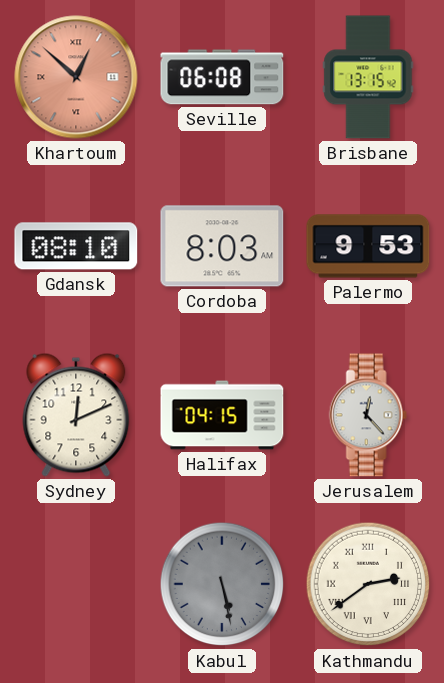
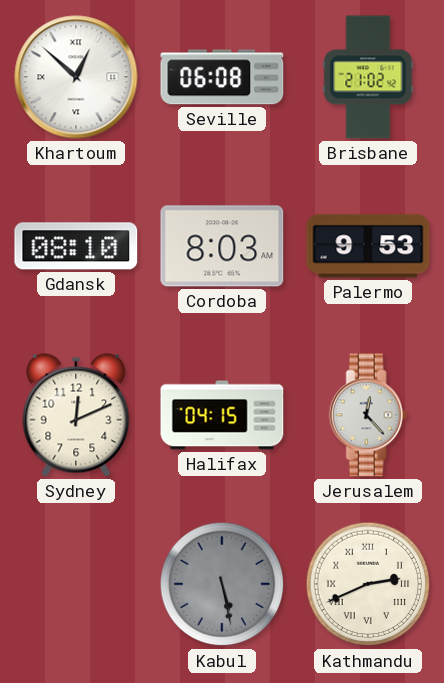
Khartoum dial: salmon -> white (76, 77)
Brisbane: 13:15 -> 21:02 (368, 77)
Kathmandu: 2:39 -> 2:41 (368, 584)
